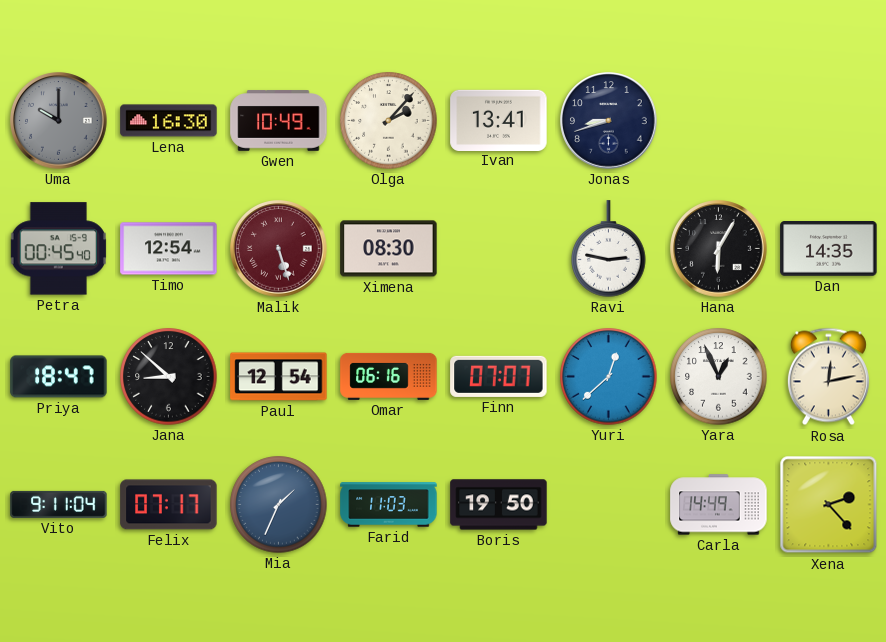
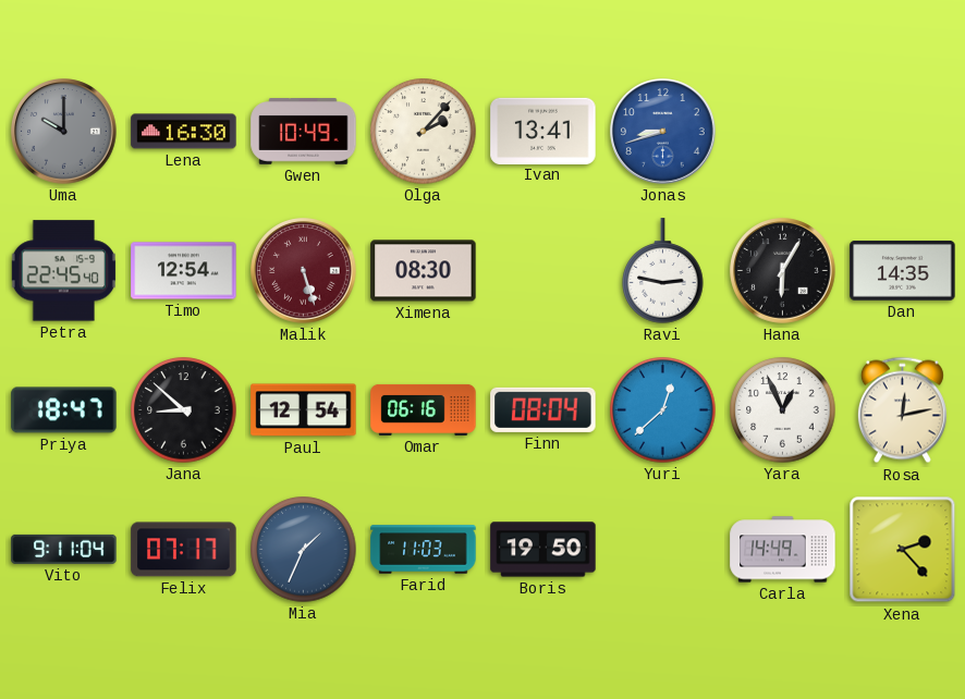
Jonas dial: navy -> blue (663, 132)
Petra: 00:45 -> 22:45 (63, 271)
Finn: 07:07 -> 08:04 (543, 409)
